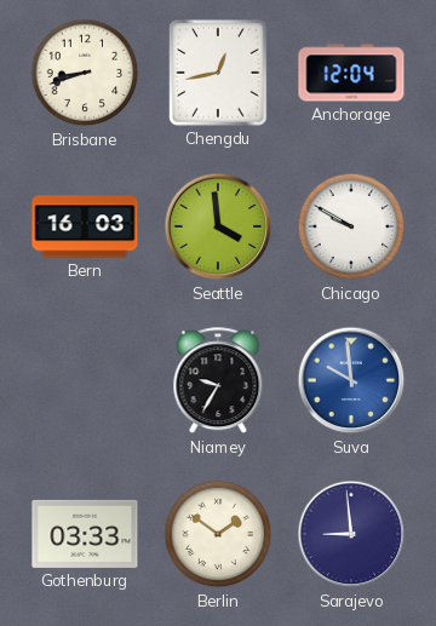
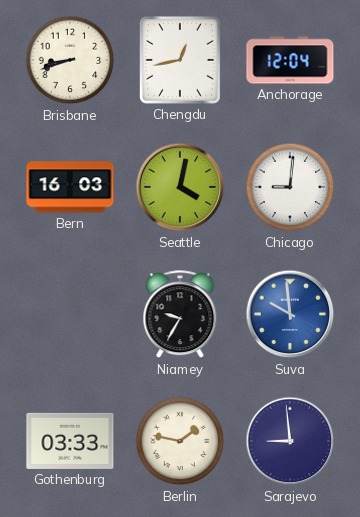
Seattle: 3:59 -> 4:02 (180, 187)
Chicago: 9:50 -> 9:01 (290, 187)
Berlin: 1:51 -> 1:47 (180, 441)
